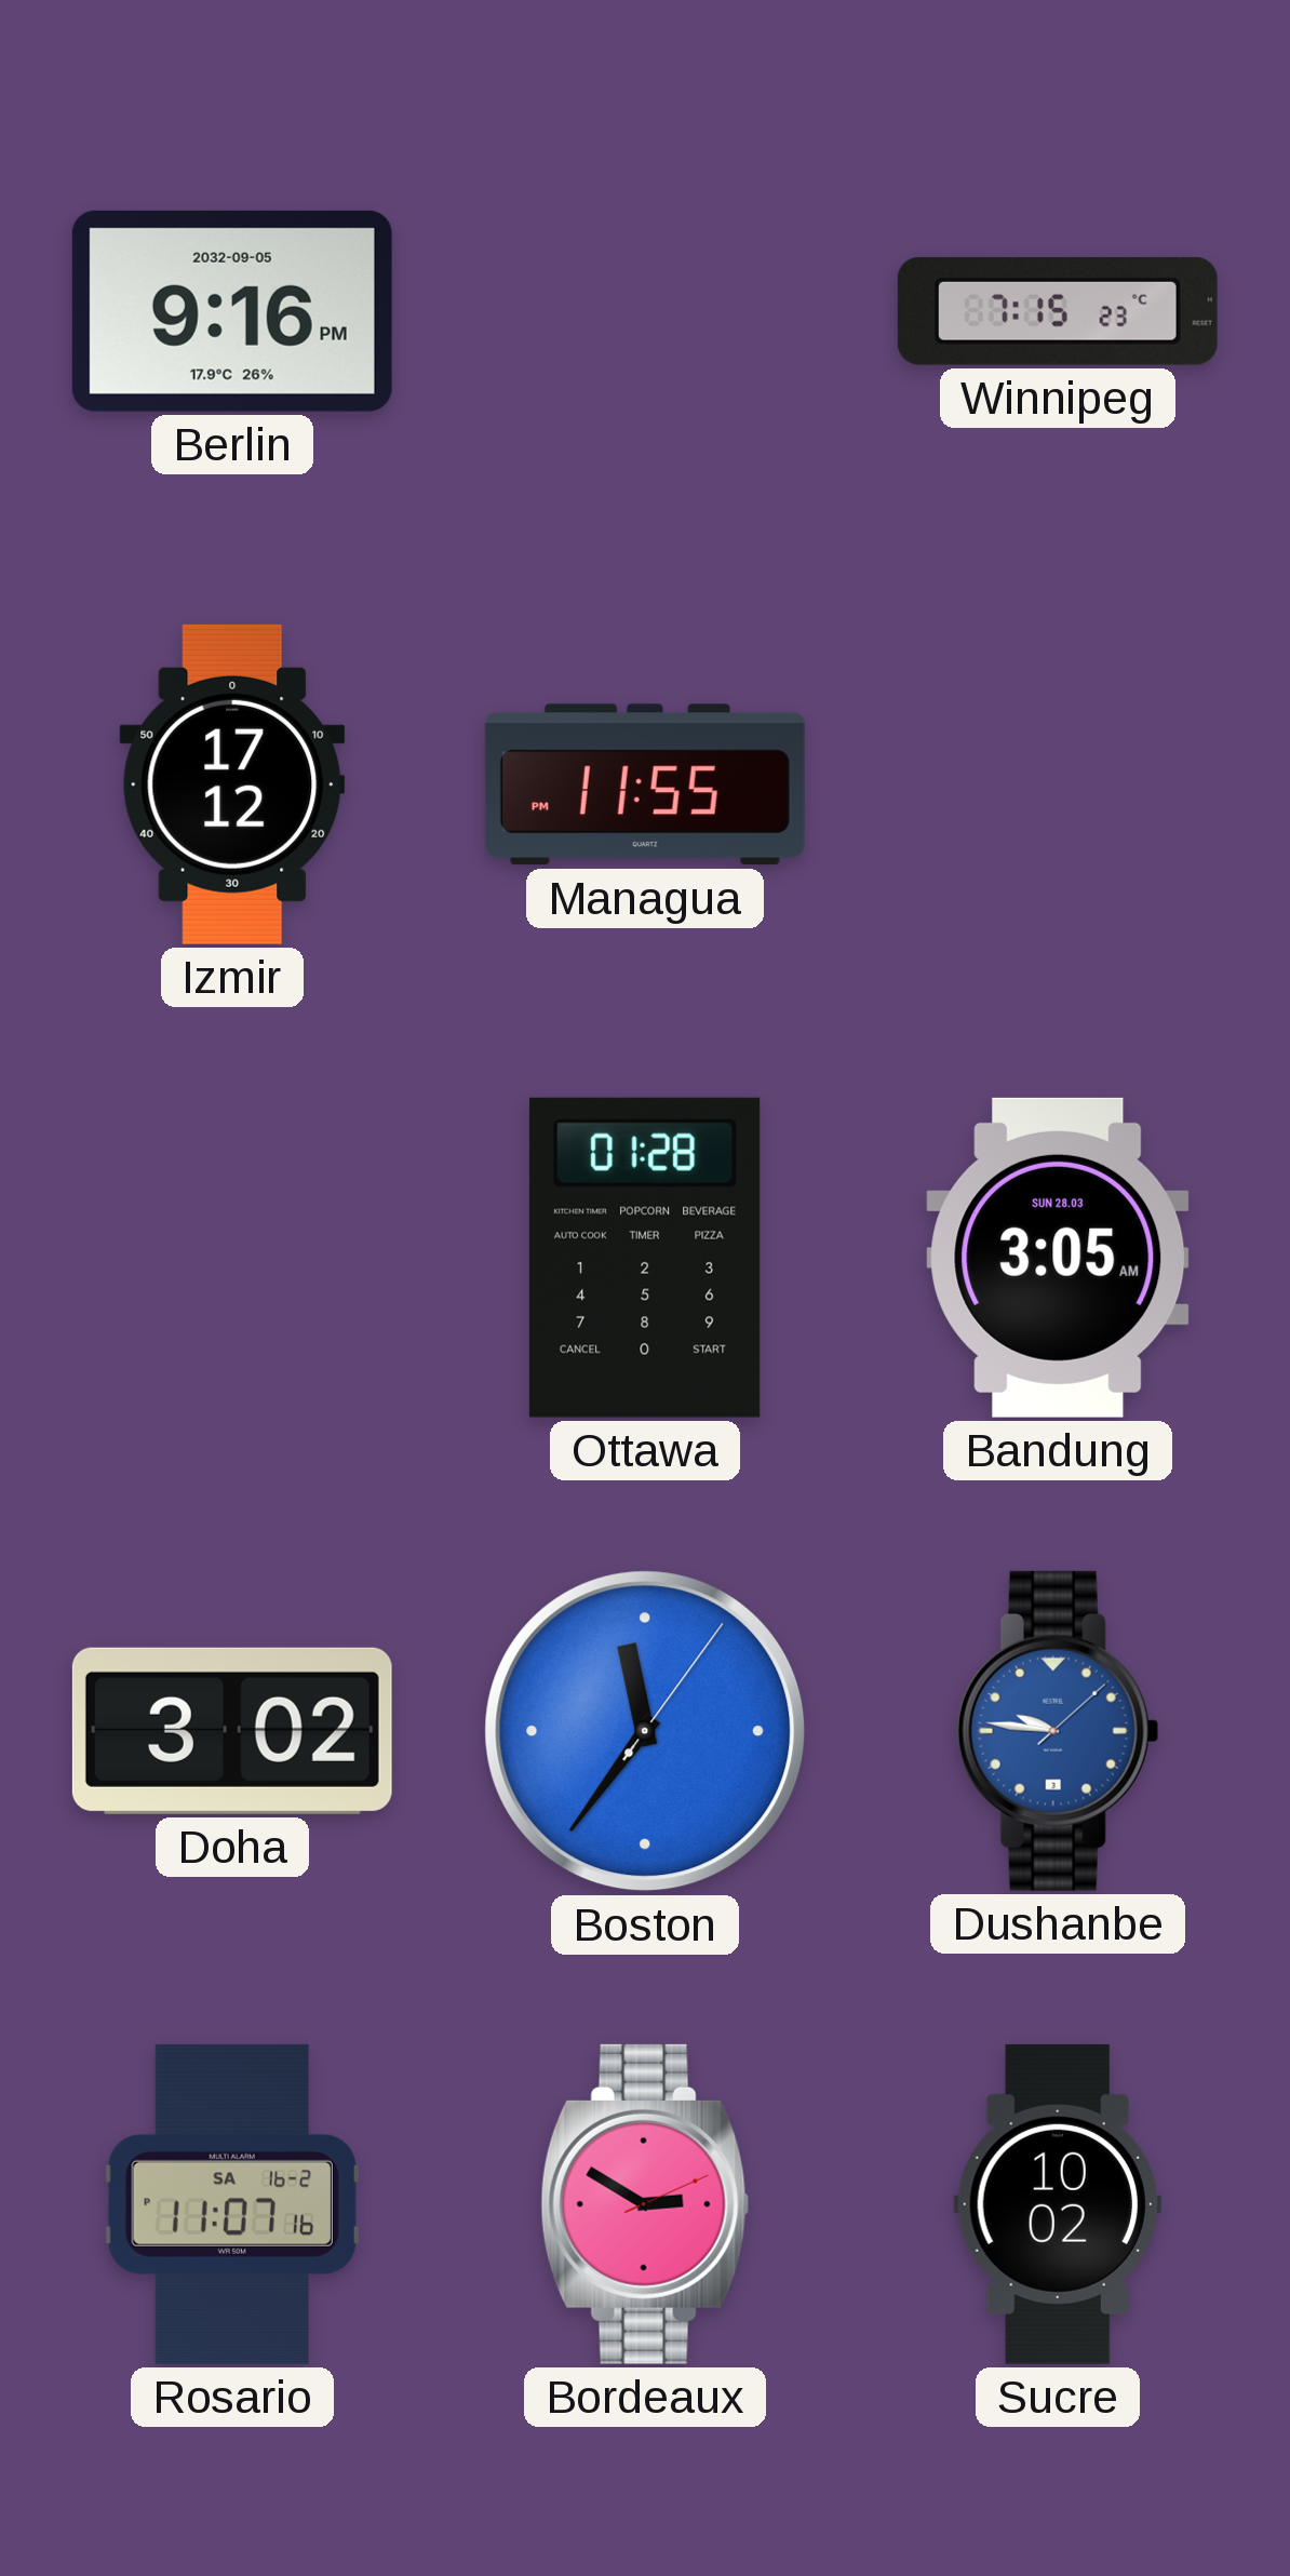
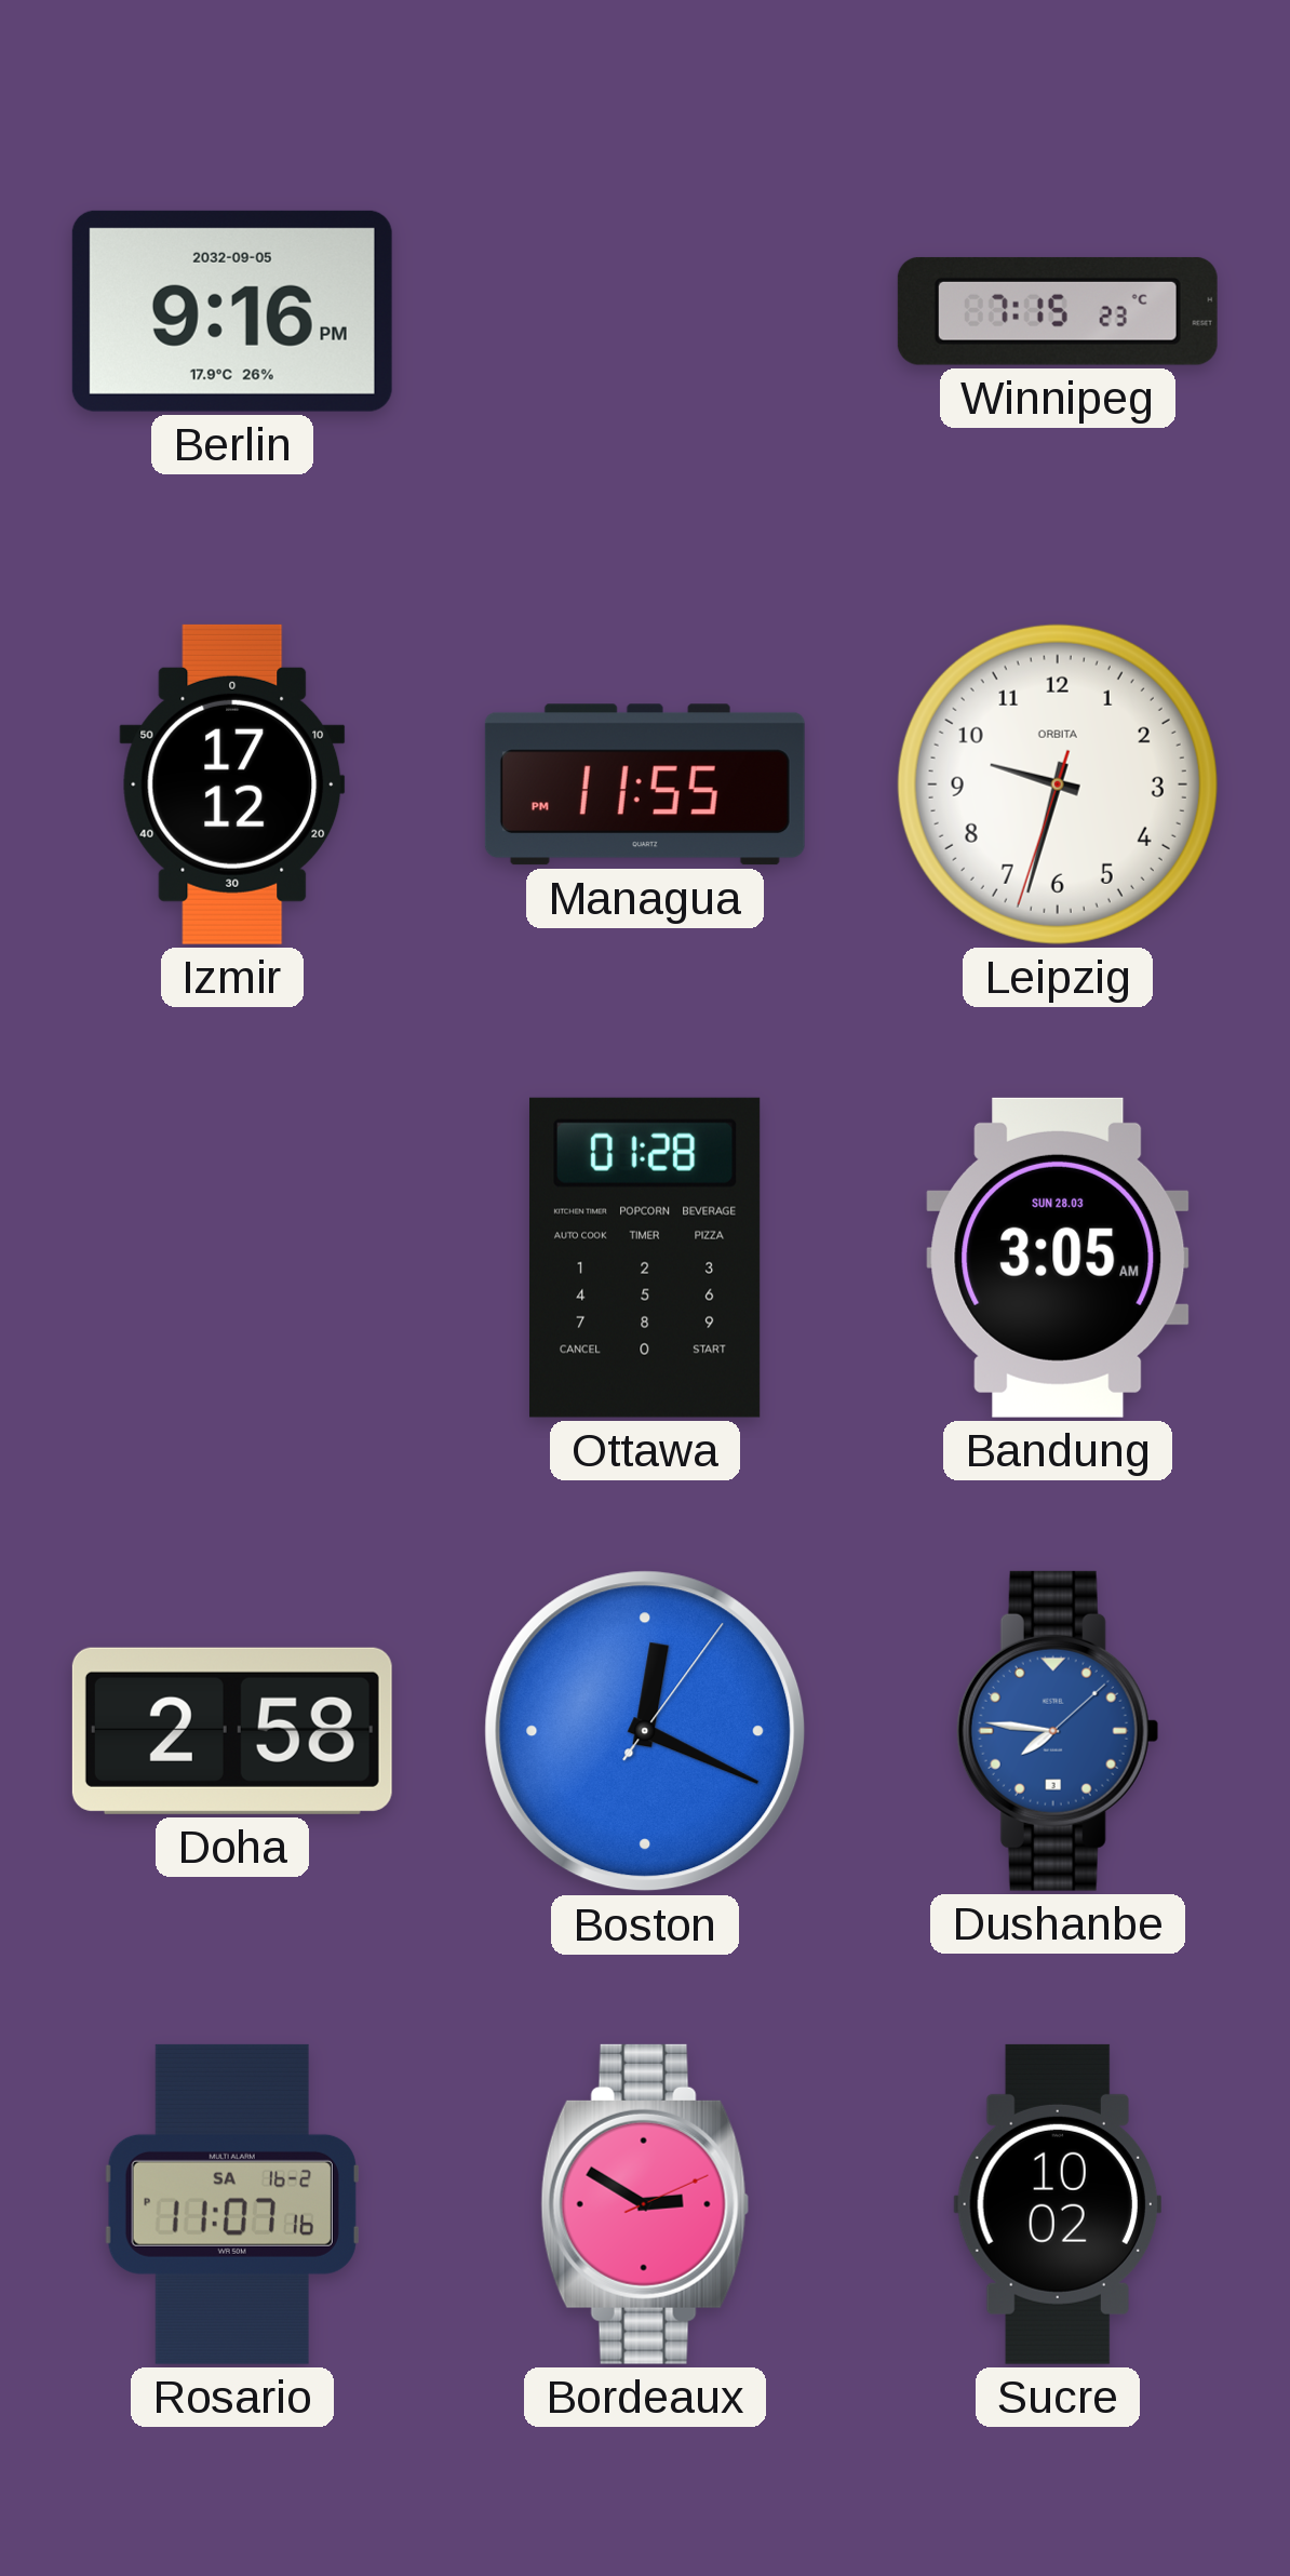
Leipzig: none -> 9:32 (1058, 784)
Doha: 3:02 -> 2:58 (232, 1731)
Boston: 11:36 -> 12:19 (645, 1731)
Dushanbe: 9:46 -> 7:46 (1058, 1731)
